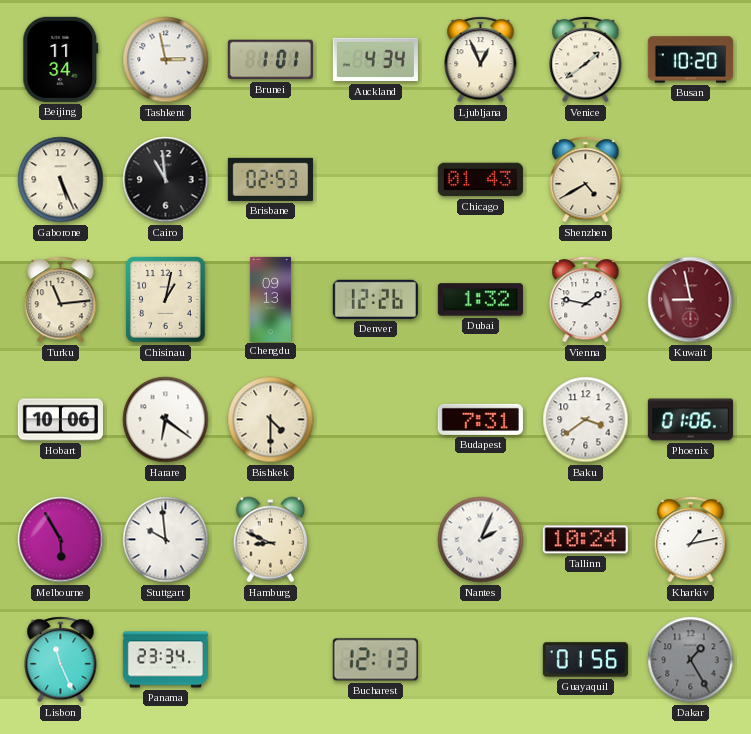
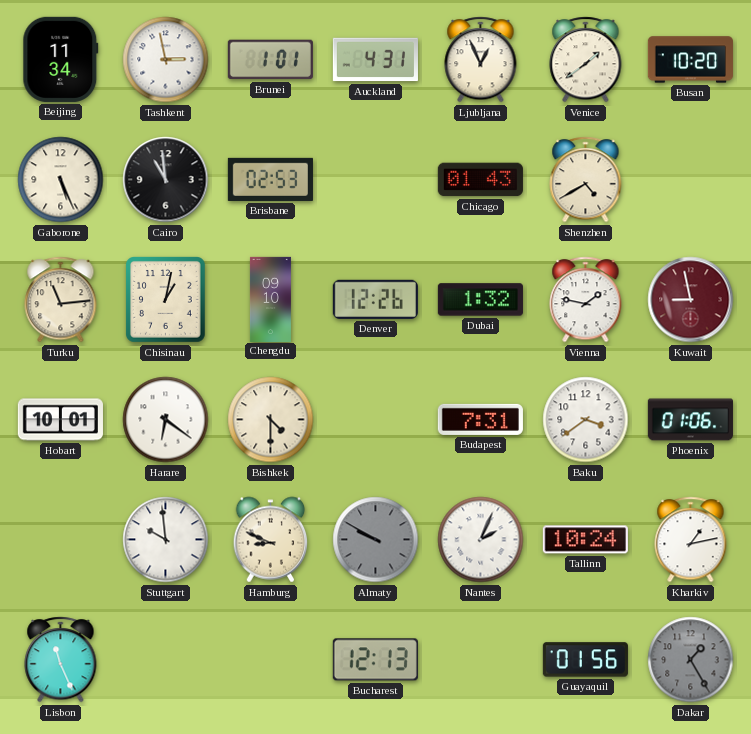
Auckland: 4:34 -> 4:31 (375, 60)
Chengdu: 09:13 -> 09:10 (270, 299)
Hobart: 10:06 -> 10:01 (60, 420)
Melbourne: 5:55 -> none (61, 540)
Almaty: none -> 9:50 (376, 540)
Panama: 23:34 -> none (165, 660)
